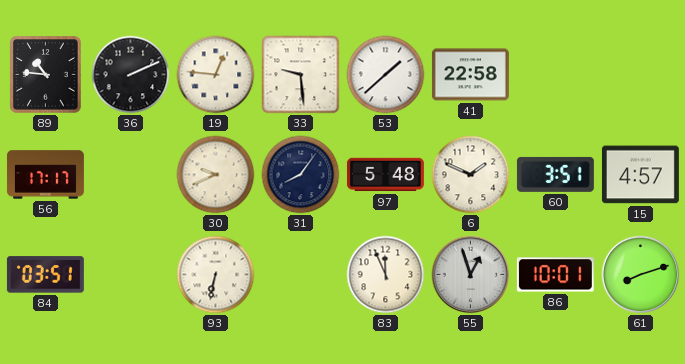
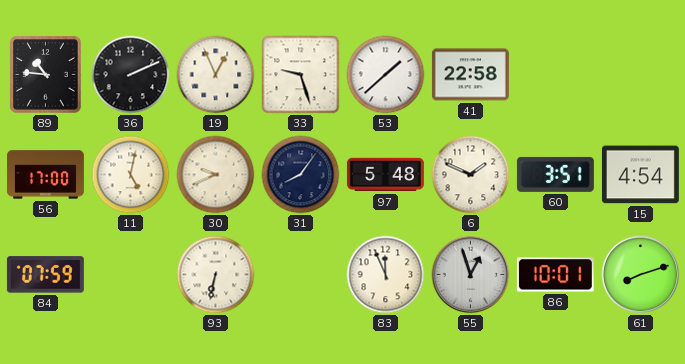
19: 12:46 -> 12:56 (216, 75)
33: 9:29 -> 9:27 (301, 75)
56: 17:17 -> 17:00 (45, 175)
11: none -> 5:02 (131, 175)
15: 4:57 -> 4:54 (640, 175)
84: 03:51 -> 07:59 (45, 275)
